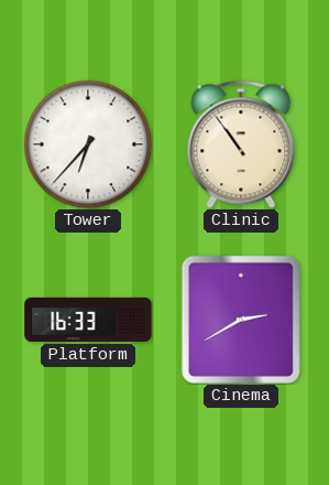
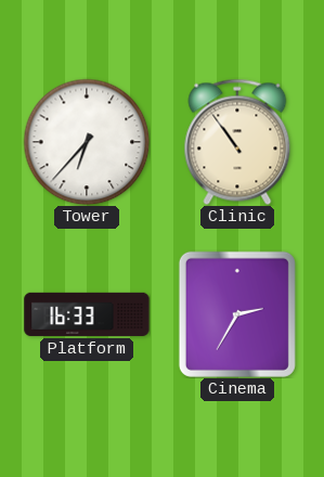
Cinema: 2:40 -> 2:35 (237, 314)
